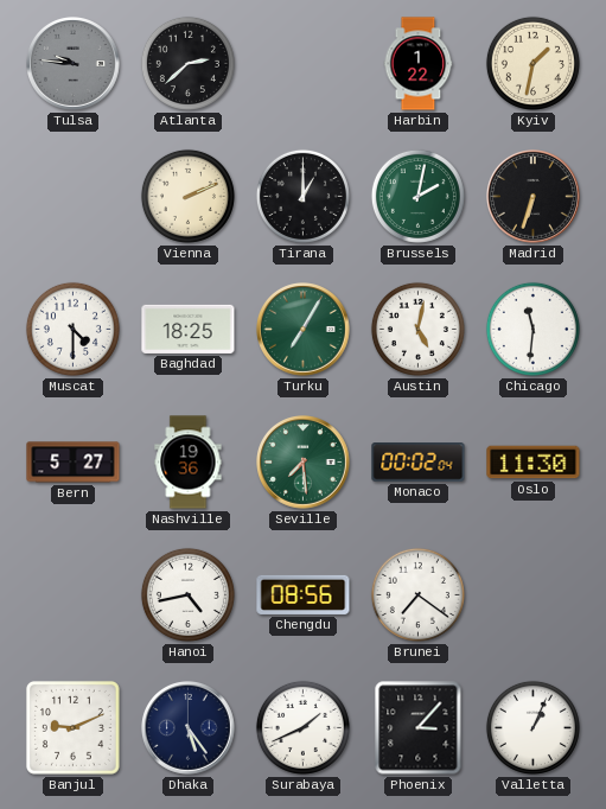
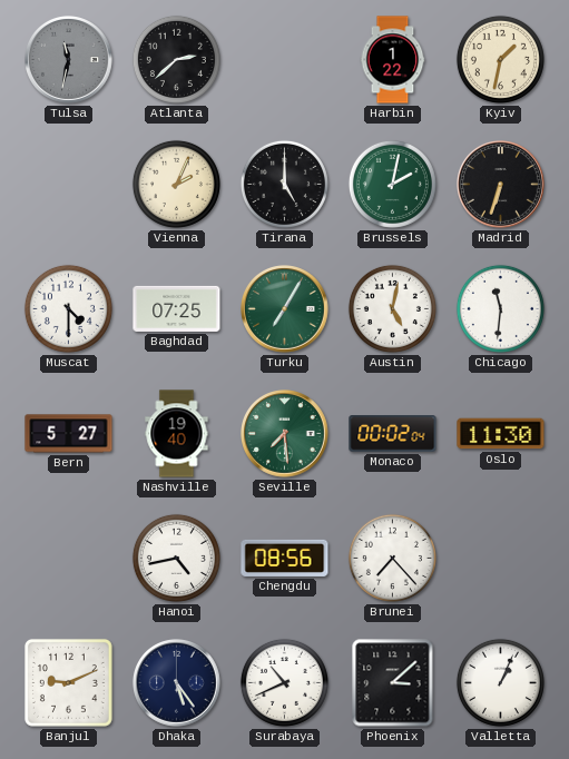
Tulsa: 9:46 -> 11:32 (69, 60)
Vienna: 2:11 -> 2:04 (176, 184)
Tirana: 1:00 -> 5:00 (284, 184)
Baghdad: 18:25 -> 07:25 (177, 308)
Nashville: 19:36 -> 19:40 (177, 434)
Brunei: 7:21 -> 7:23 (392, 558)
Surabaya: 1:41 -> 10:41 (284, 682)
Phoenix: 3:07 -> 3:08 (393, 683)
